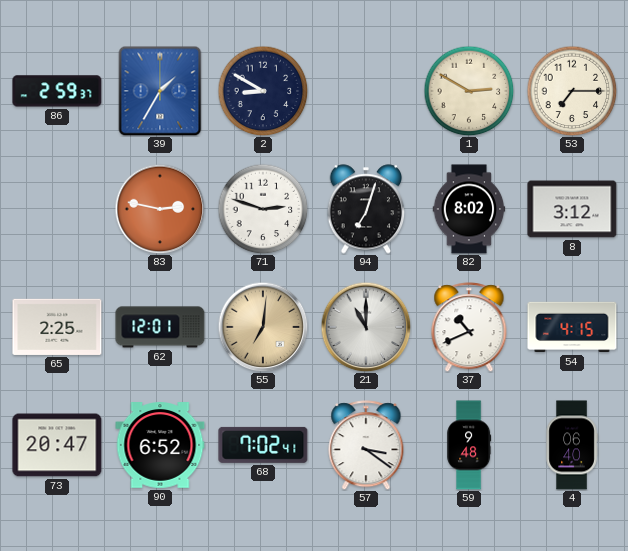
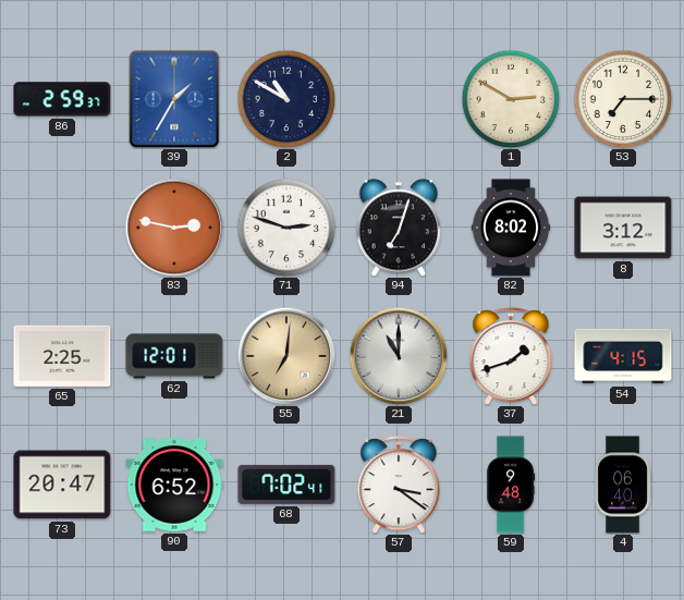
2: 8:50 -> 10:50 (286, 99)
37: 10:41 -> 1:42 (511, 356)
